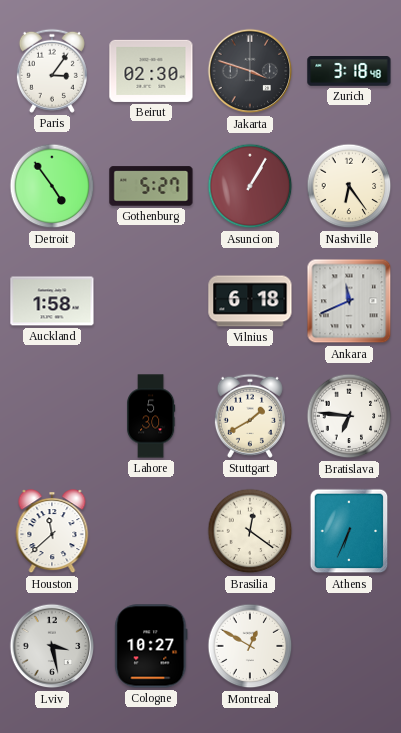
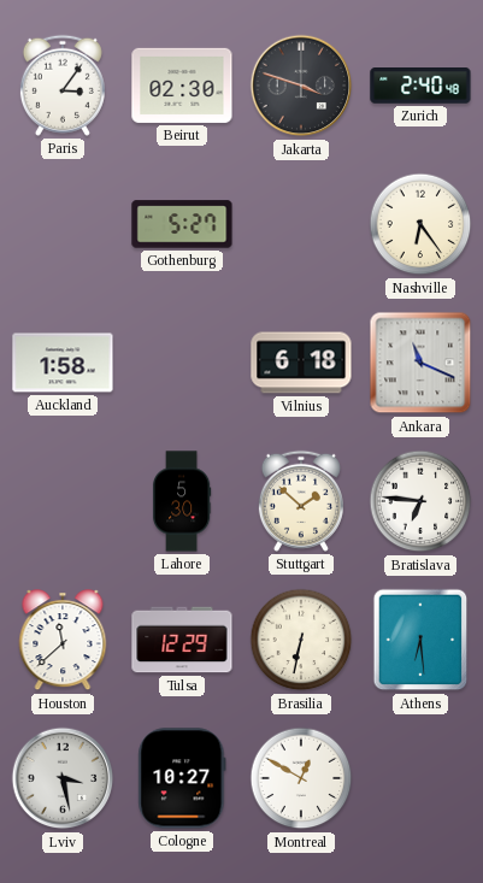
Zurich: 3:18 -> 2:40 (420, 86)
Detroit: 4:54 -> none (52, 186)
Asuncion: 1:05 -> none (250, 186)
Ankara: 11:41 -> 11:19 (420, 363)
Stuttgart: 1:40 -> 1:52 (301, 501)
Tulsa: none -> 12:29 (182, 640)
Brasilia: 12:21 -> 6:32 (301, 640)
Athens: 6:34 -> 6:29 (420, 640)
